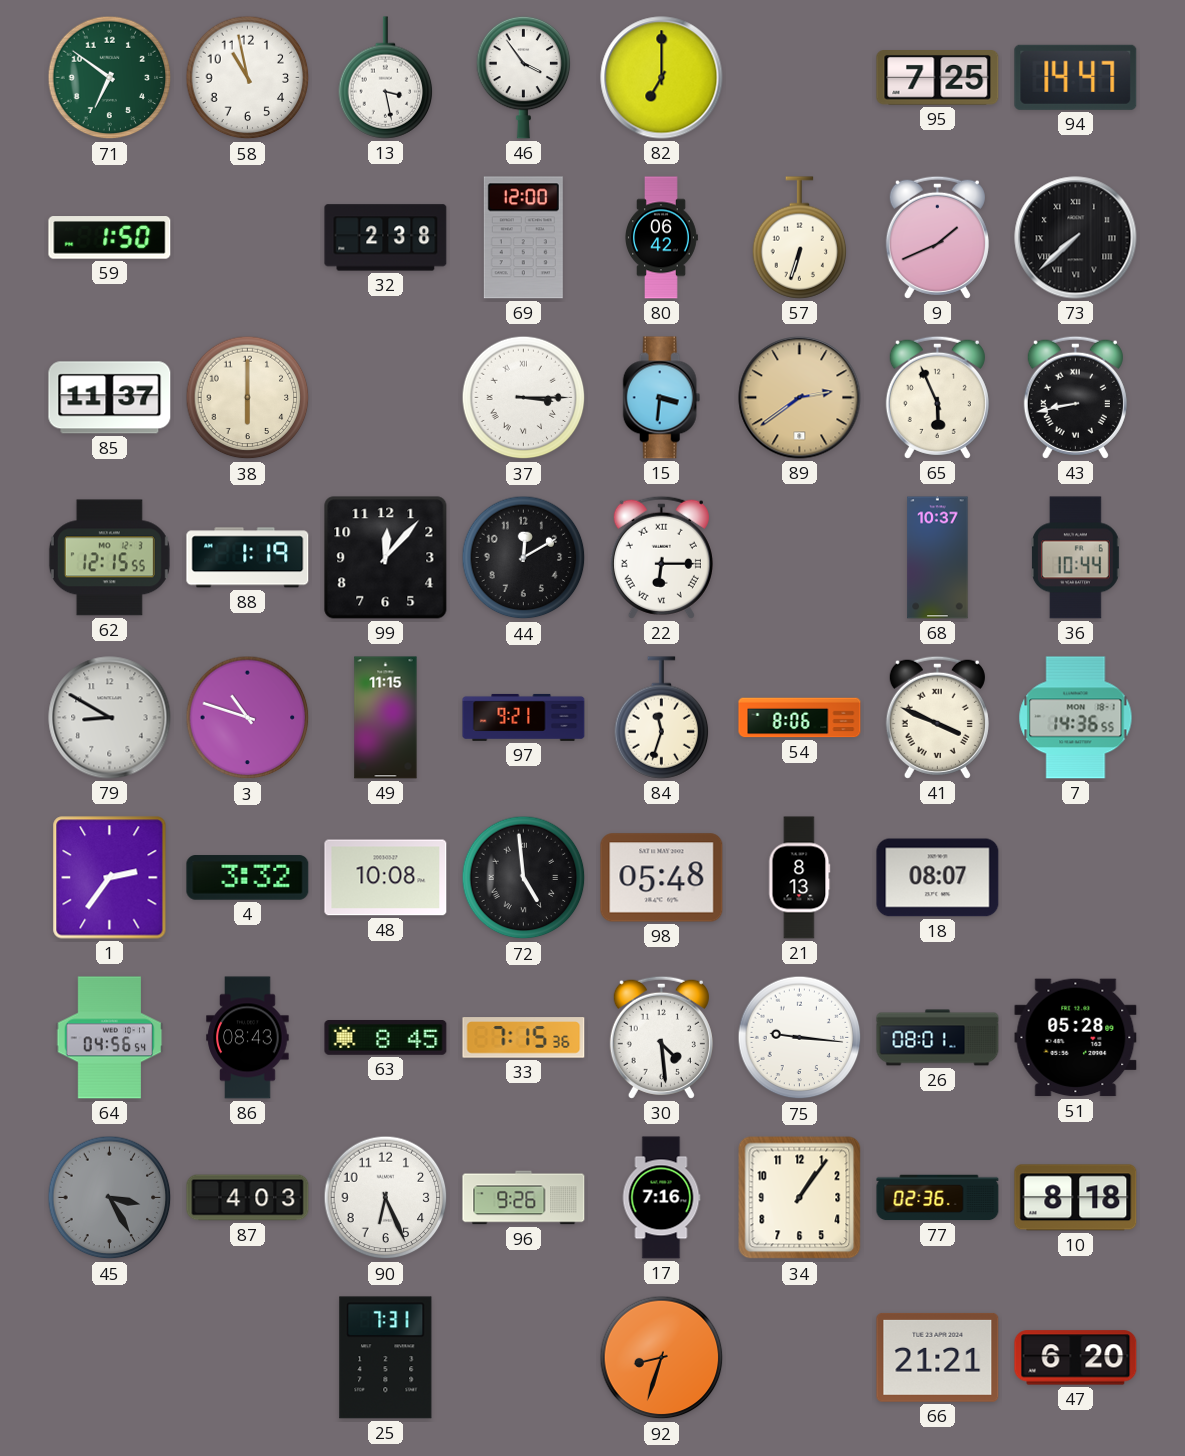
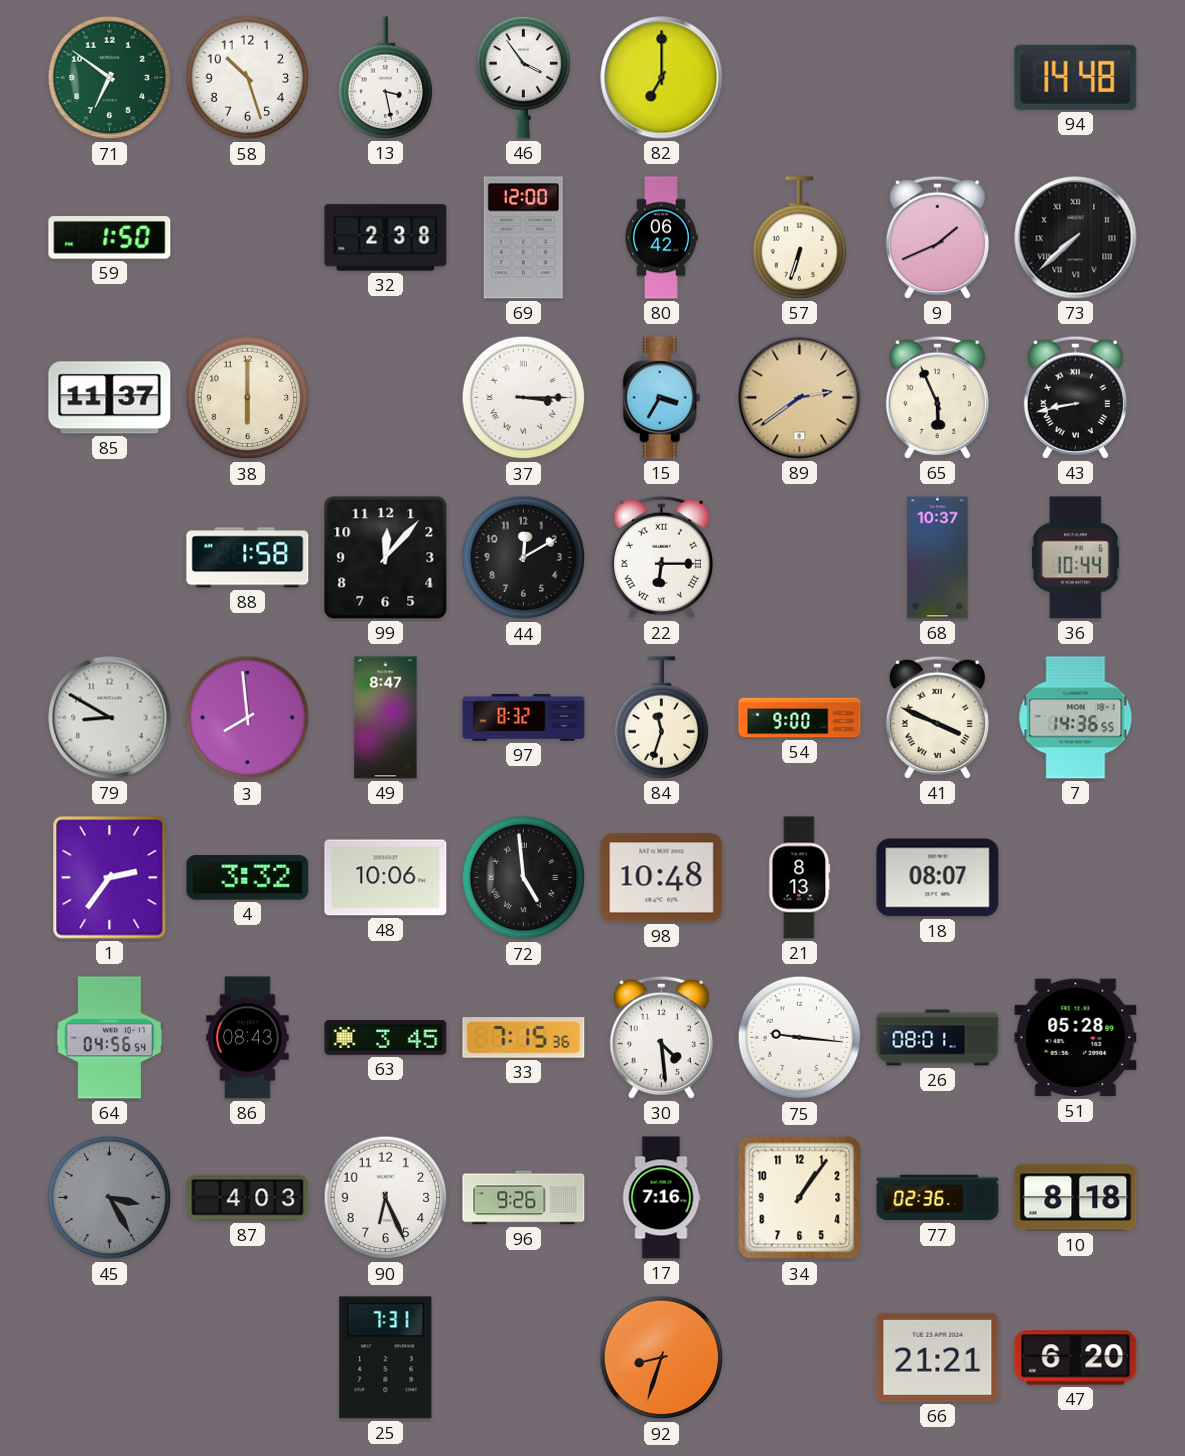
58: 10:58 -> 10:27 (248, 78)
95: 7:25 -> none (938, 78)
94: 14:47 -> 14:48 (1076, 77)
15: 3:31 -> 3:35 (662, 398)
62: 12:15 -> none (109, 558)
88: 1:19 -> 1:58 (248, 558)
3: 10:48 -> 7:59 (248, 718)
49: 11:15 -> 8:47 (386, 718)
97: 9:21 -> 8:32 (524, 717)
54: 8:06 -> 9:00 (800, 718)
48: 10:08 -> 10:06 (386, 878)
98: 05:48 -> 10:48 (662, 878)
63: 8:45 -> 3:45 (386, 1038)
